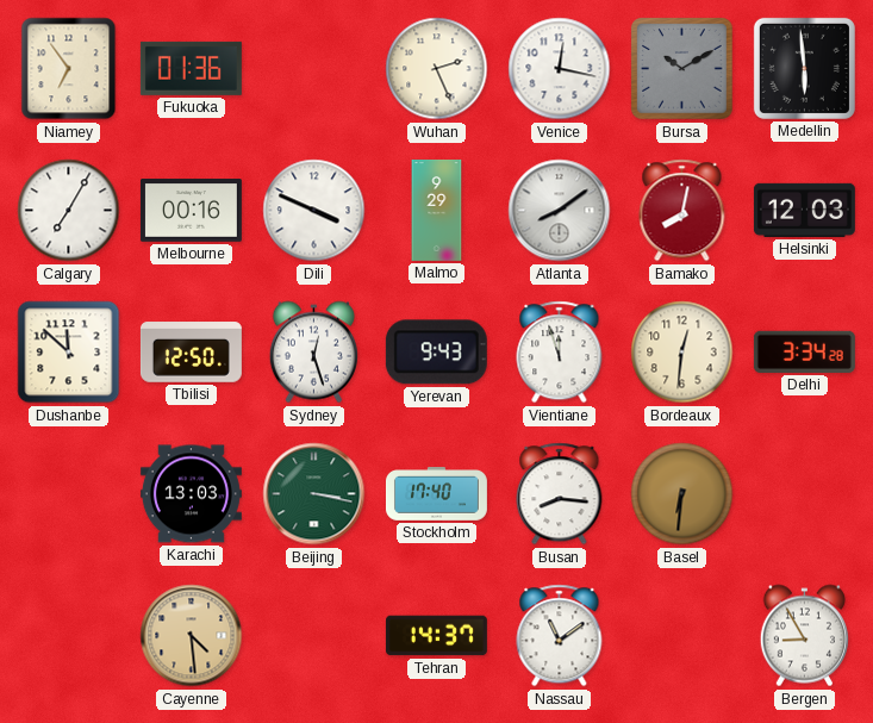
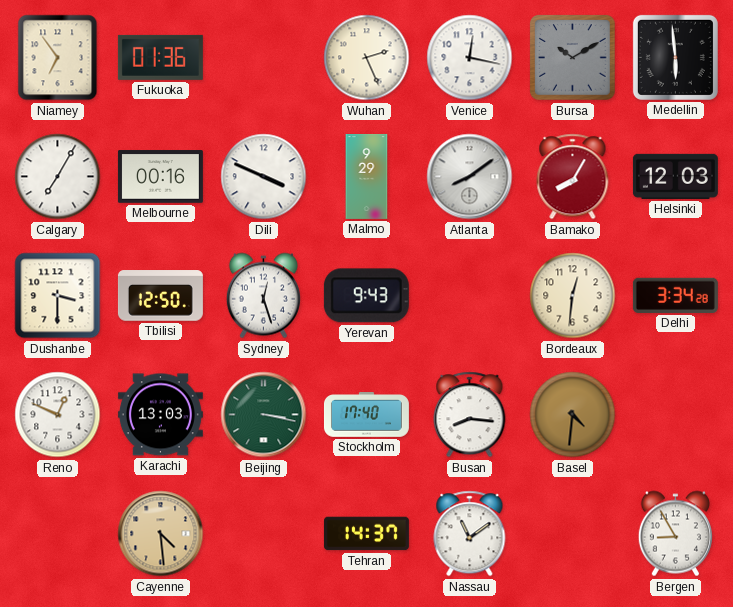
Bamako: 8:02 -> 8:05 (573, 177)
Dushanbe: 11:52 -> 3:30 (58, 296)
Vientiane: 11:57 -> none (560, 353)
Reno: none -> 12:49 (58, 415)
Basel: 6:31 -> 4:31 (573, 415)
